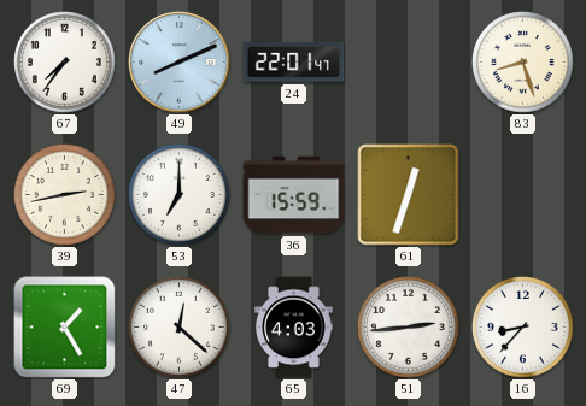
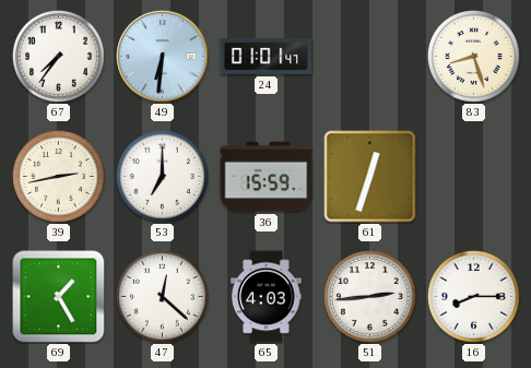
49: 8:11 -> 6:31 (163, 57)
24: 22:01 -> 01:01 (267, 57)
16: 8:37 -> 8:15 (474, 297)
